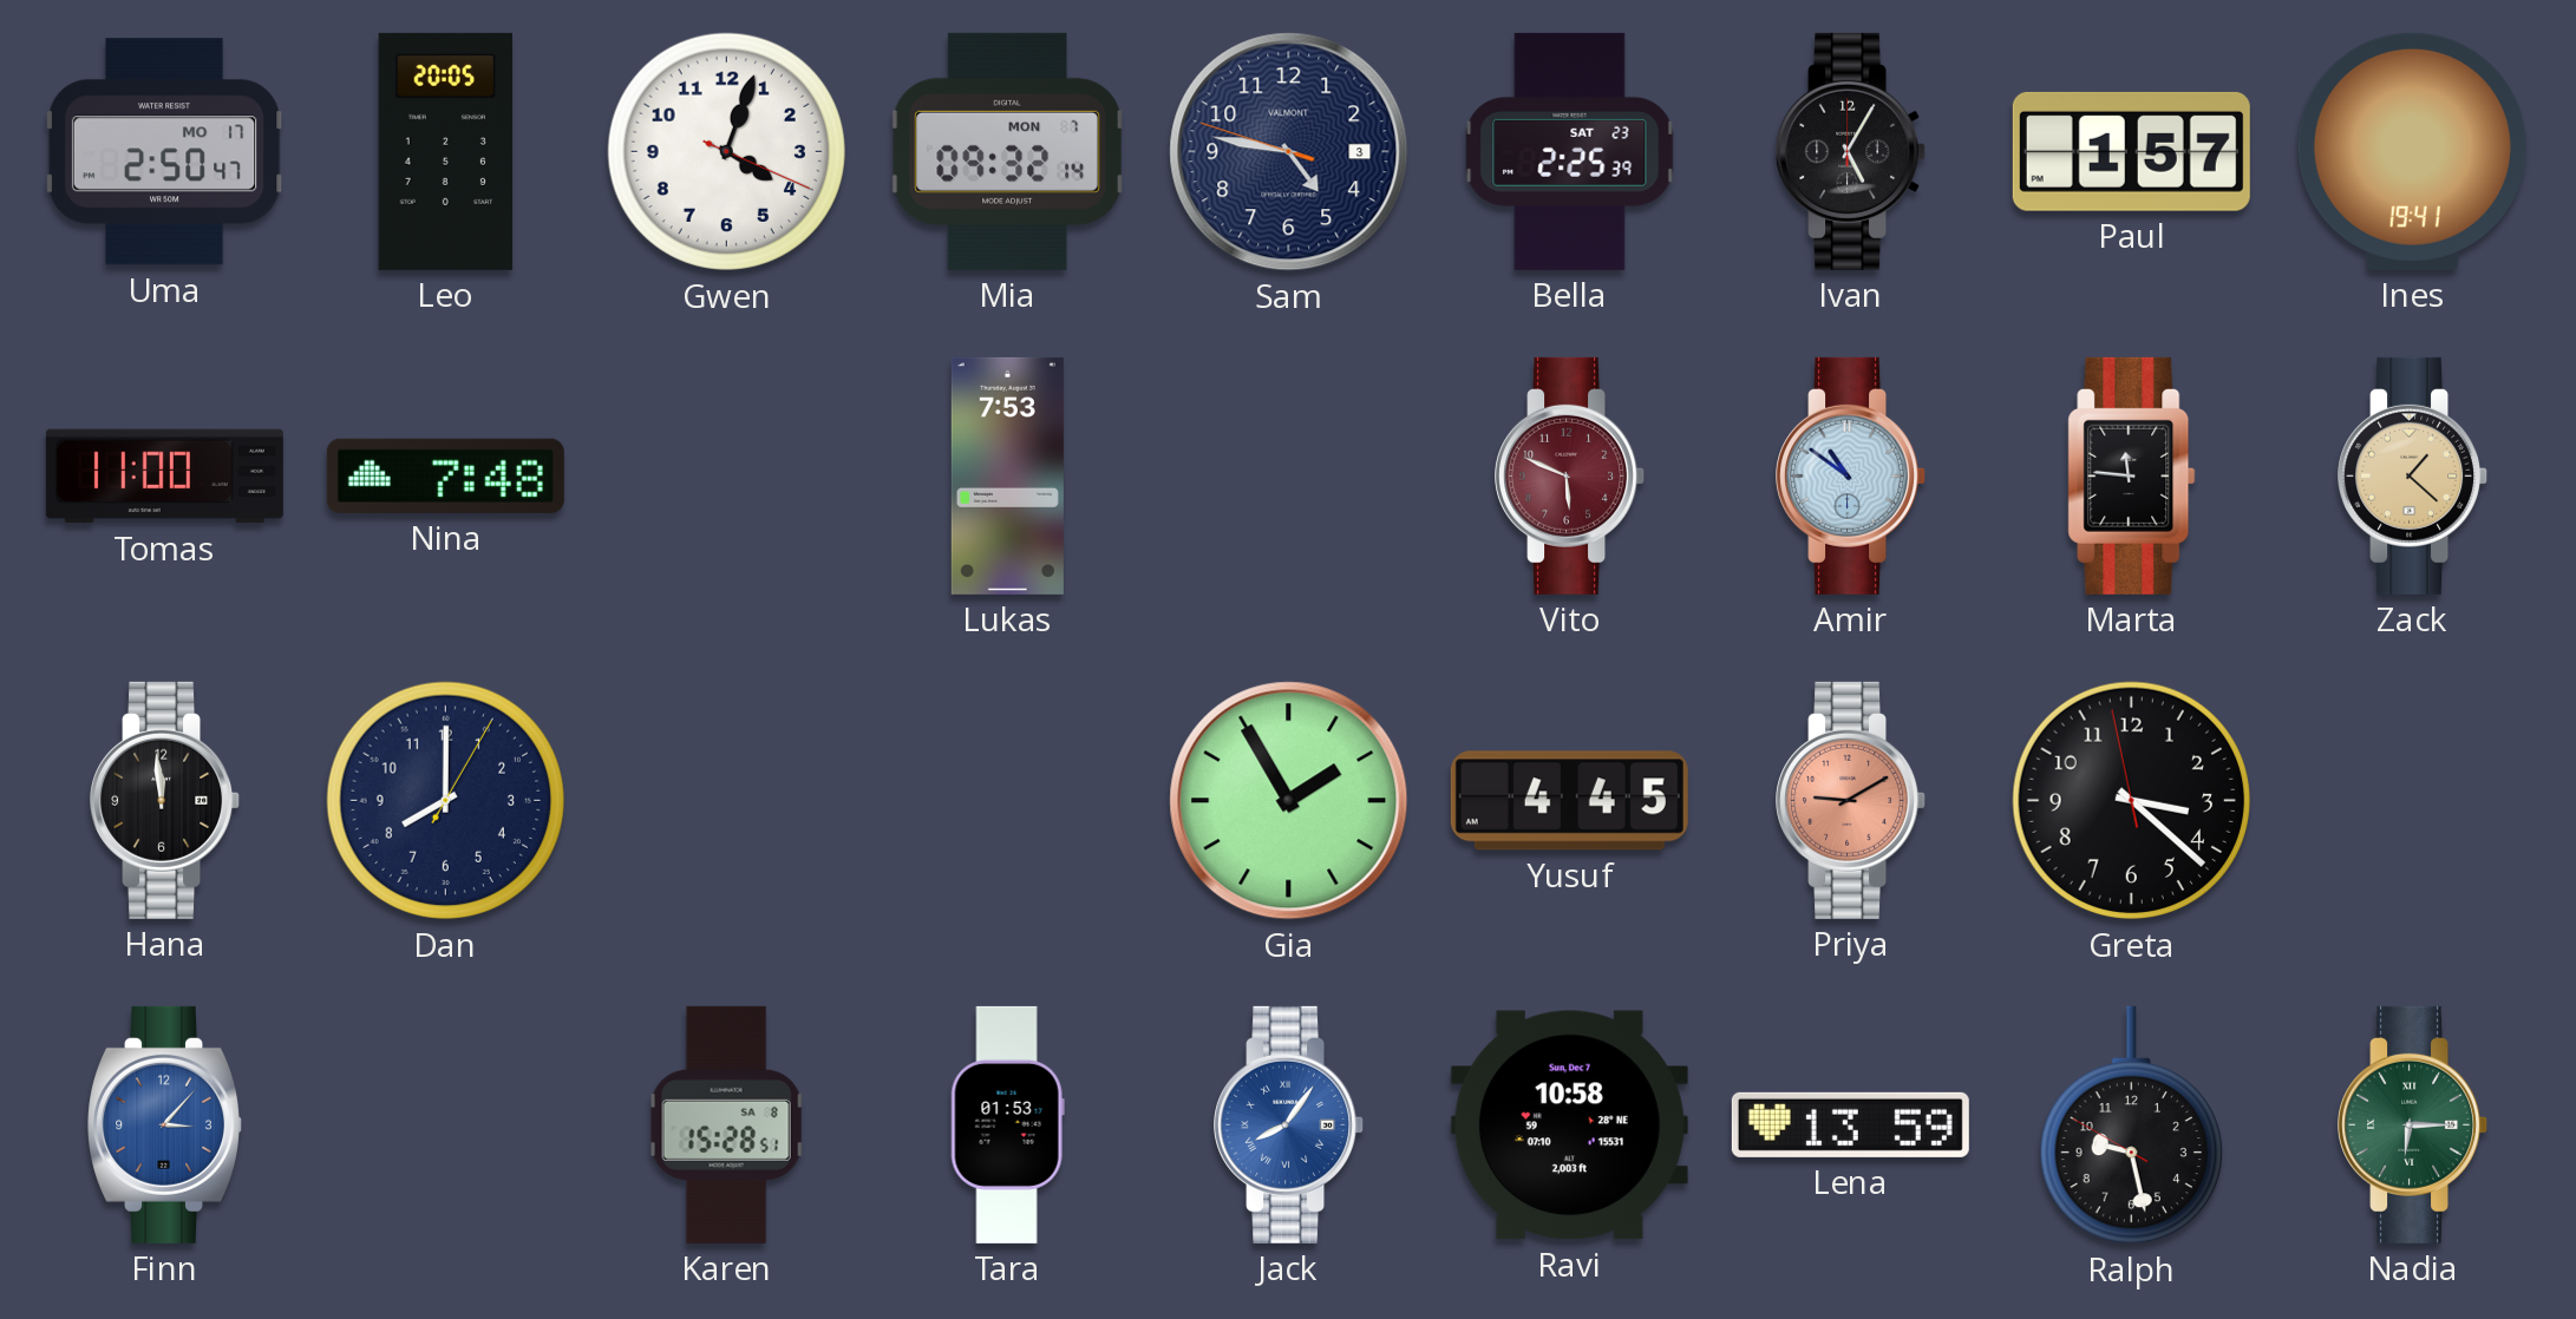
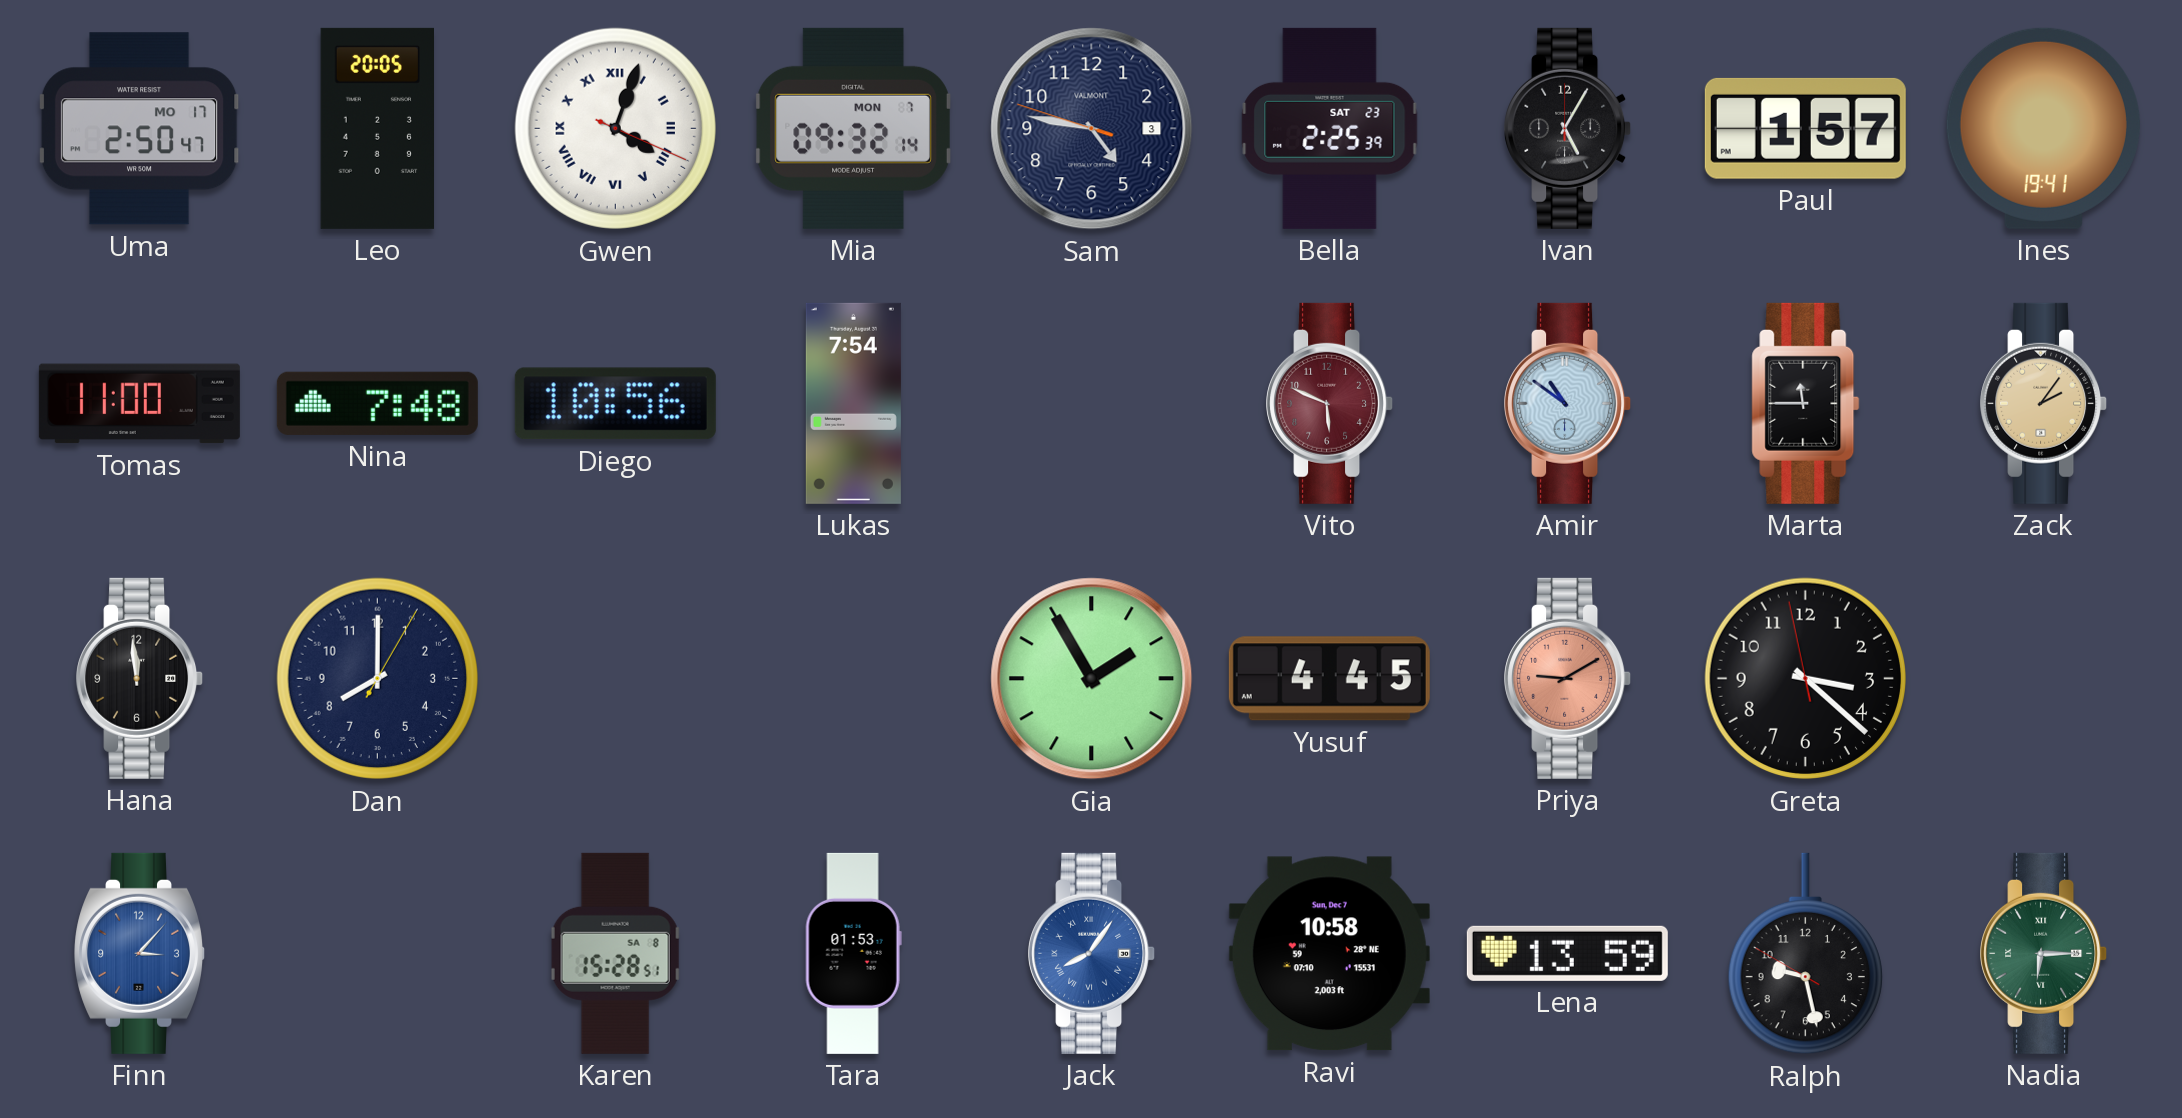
Gwen numerals: Arabic -> Roman (616, 129)
Diego: none -> 10:56 (615, 404)
Lukas: 7:53 -> 7:54 (853, 403)
Marta: 11:46 -> 11:45 (1806, 403)
Zack: 1:22 -> 2:06 (2044, 403)
